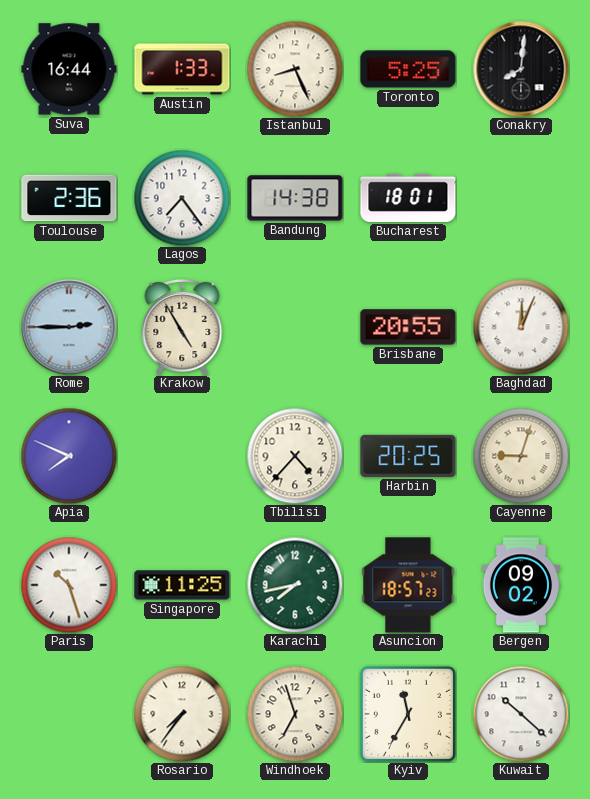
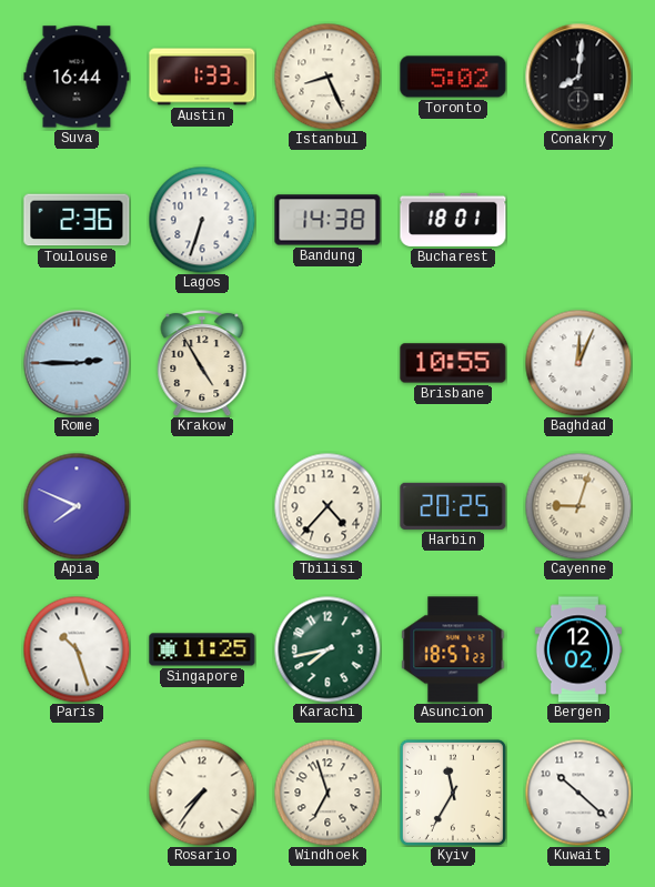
Toronto: 5:25 -> 5:02 (453, 77)
Lagos: 7:24 -> 6:33 (202, 220)
Brisbane: 20:55 -> 10:55 (453, 363)
Bergen: 09:02 -> 12:02 (577, 649)
